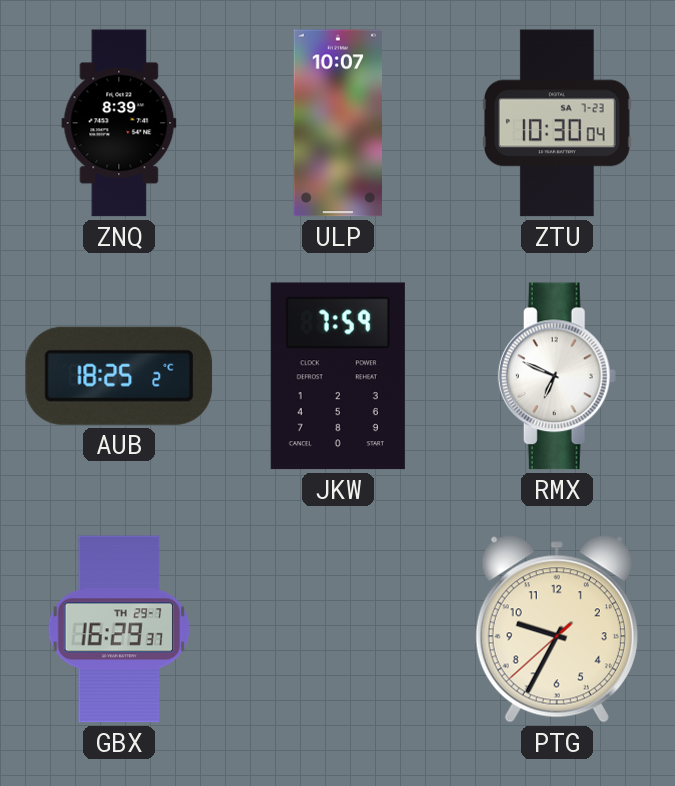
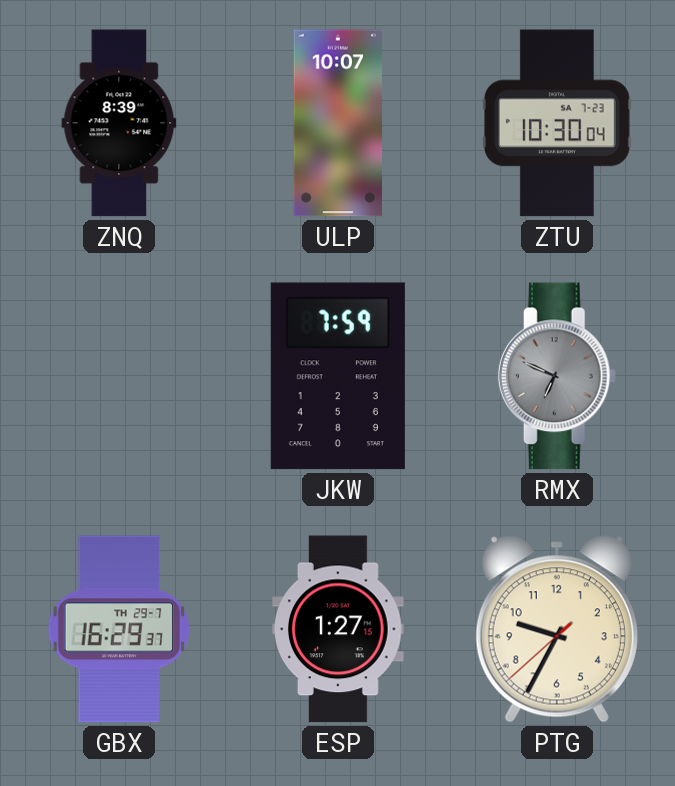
AUB: 18:25 -> none (119, 376)
RMX dial: white -> grey (557, 376)
ESP: none -> 1:27 (339, 629)
